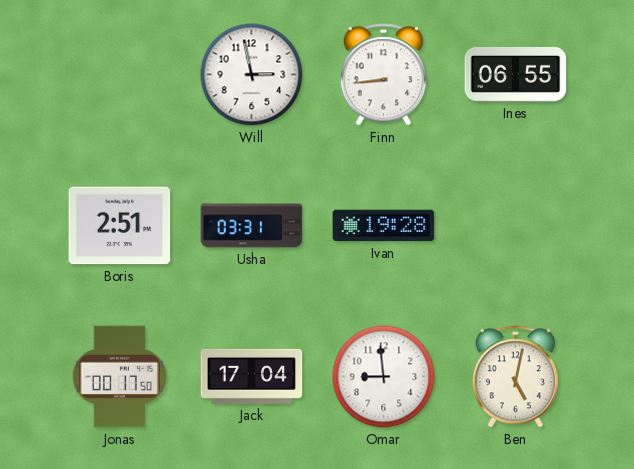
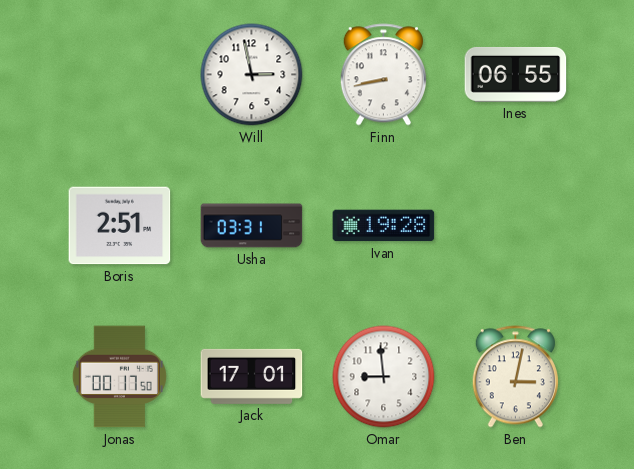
Finn: 8:44 -> 8:43 (383, 75)
Jack: 17:04 -> 17:01 (252, 376)
Ben: 5:02 -> 3:02 (515, 377)
